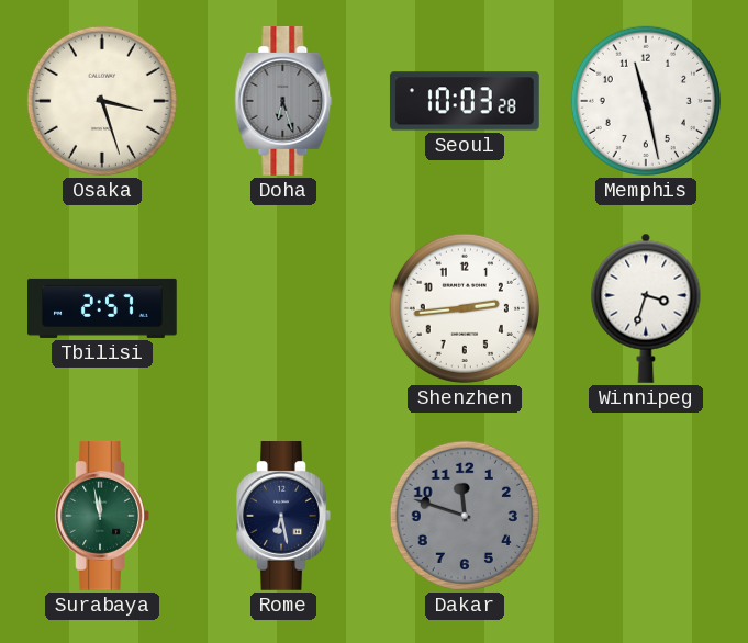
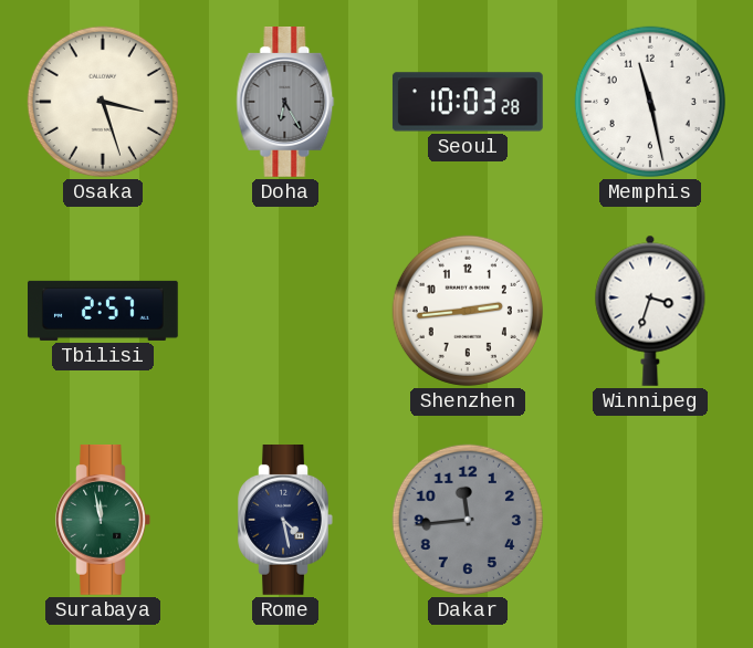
Doha: 6:27 -> 6:25 (285, 103)
Rome: 6:28 -> 4:28 (285, 521)
Dakar: 11:48 -> 11:44 (468, 520)
